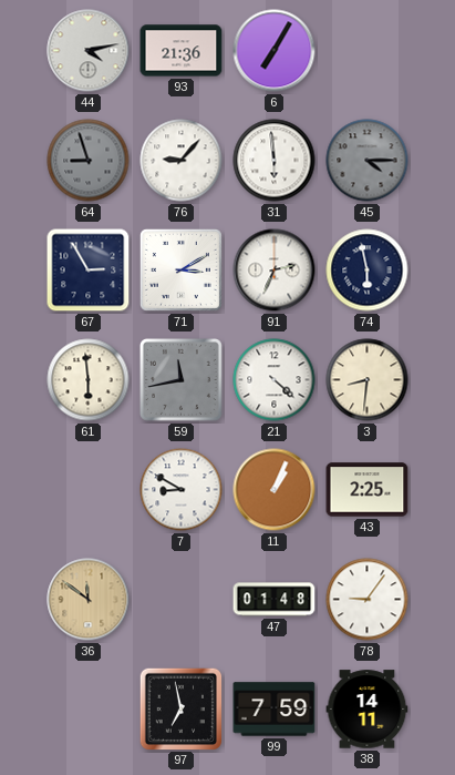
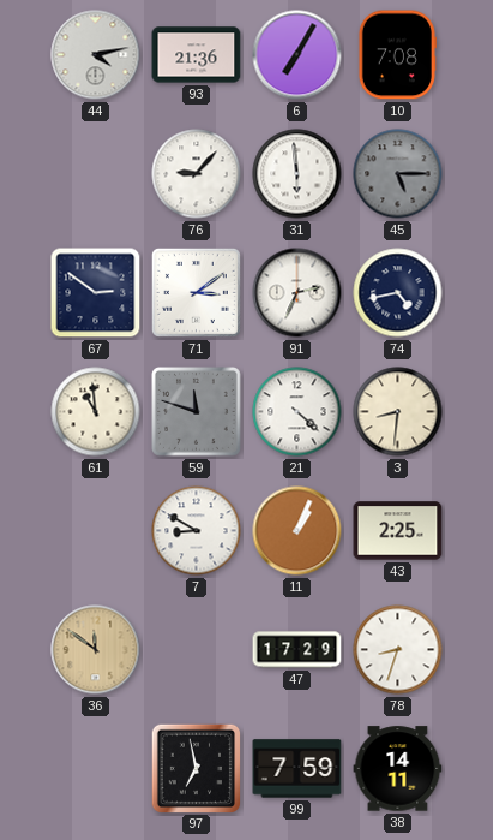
10: none -> 7:08 (397, 55)
64: 8:57 -> none (89, 161)
45: 4:15 -> 5:15 (398, 174)
67: 2:55 -> 2:51 (96, 293)
71: 3:10 -> 3:09 (196, 292)
74: 5:58 -> 4:43 (398, 293)
61: 5:59 -> 10:59 (96, 412)
59: 11:43 -> 11:48 (197, 412)
47: 01:48 -> 17:29 (297, 650)
78: 9:06 -> 8:33 (398, 650)
